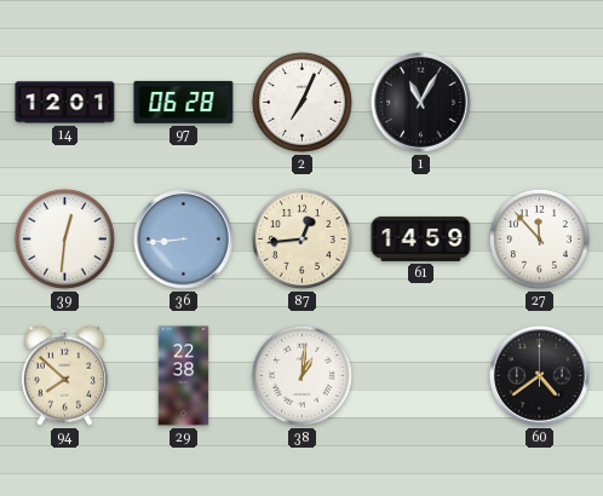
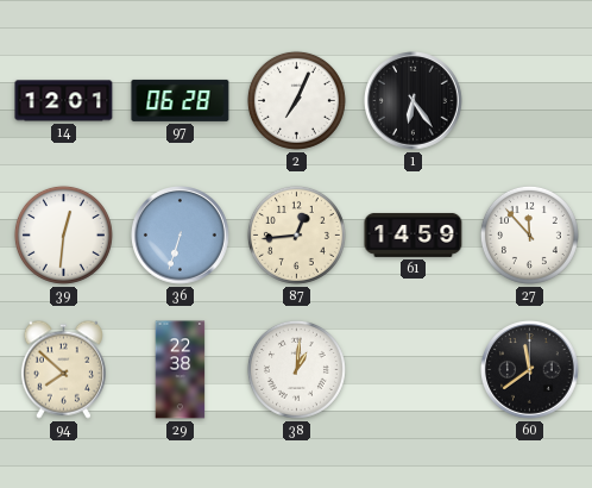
1: 11:05 -> 6:24 (414, 101)
36: 8:44 -> 6:33 (181, 236)
60: 4:39 -> 11:39 (530, 370)
